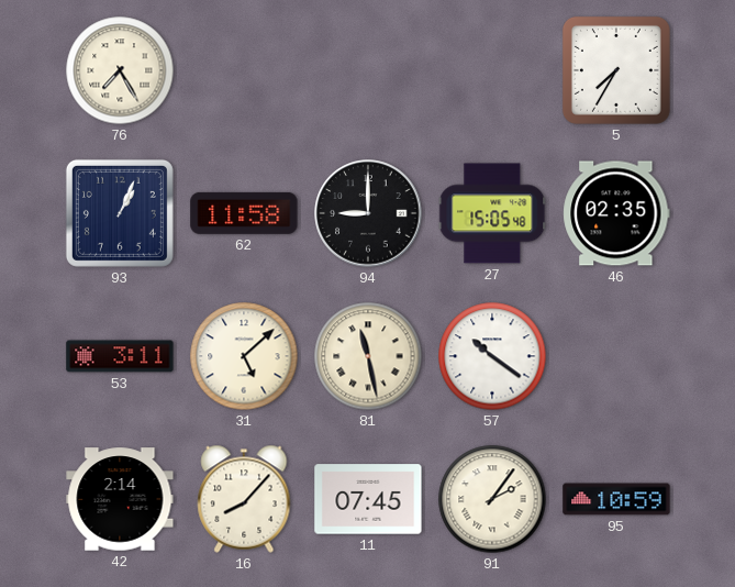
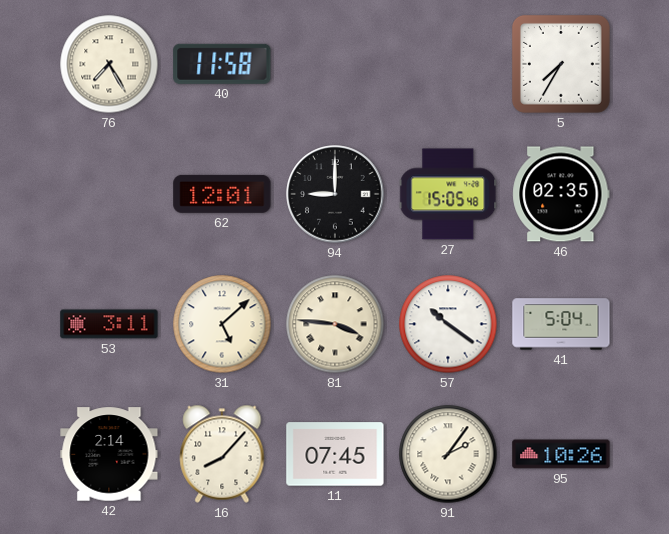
40: none -> 11:58 (222, 64)
93: 1:04 -> none (120, 213)
62: 11:58 -> 12:01 (222, 194)
81: 11:28 -> 3:46 (335, 324)
41: none -> 5:04 (561, 324)
95: 10:59 -> 10:26 (561, 454)
